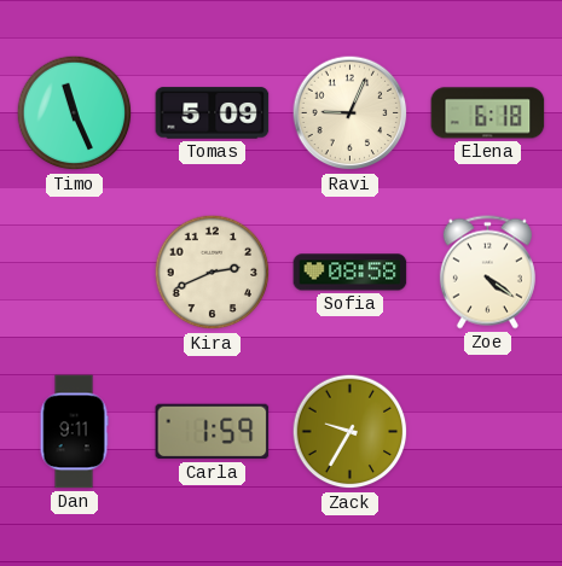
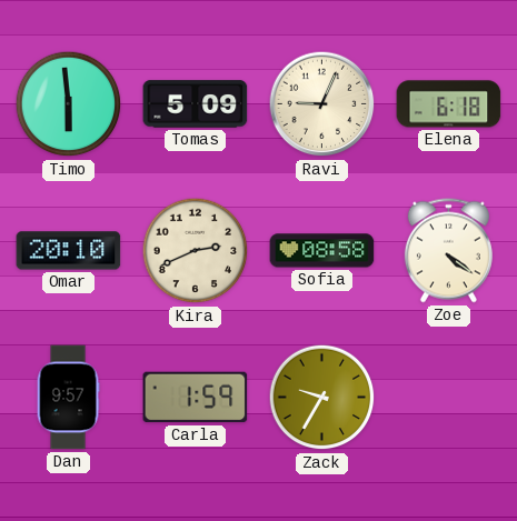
Timo: 11:26 -> 5:59 (69, 104)
Omar: none -> 20:10 (69, 251)
Dan: 9:11 -> 9:57 (68, 398)
